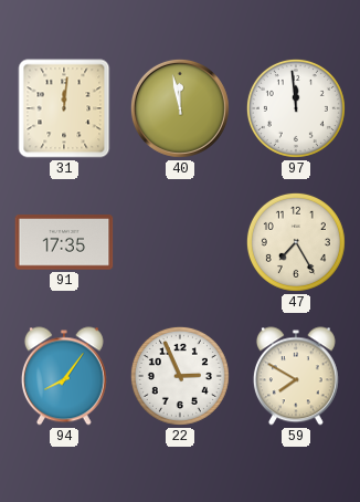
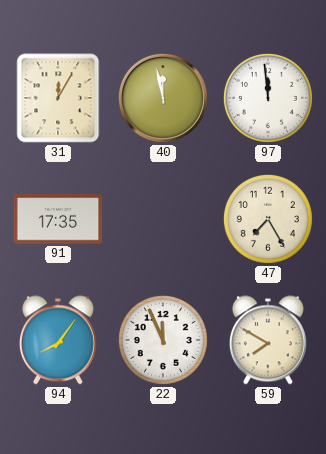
31: 12:01 -> 12:05 (58, 98)
22: 2:56 -> 11:56 (163, 340)
